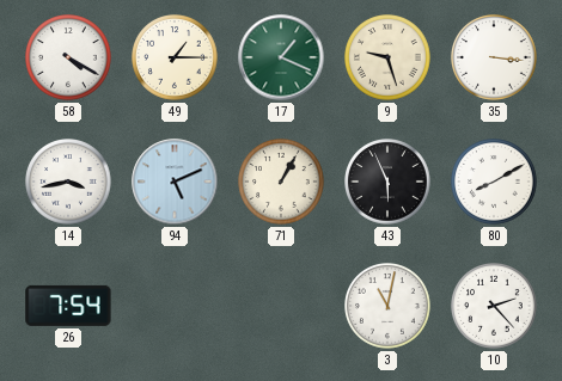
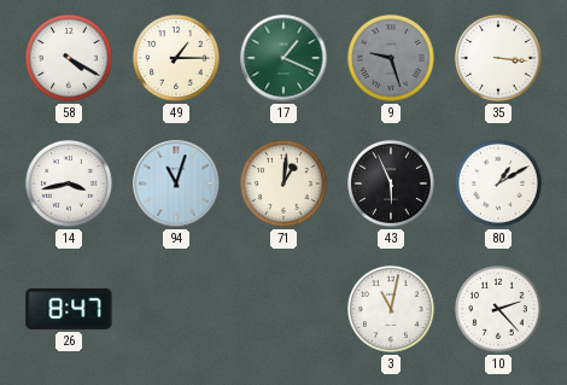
9 dial: cream -> grey (392, 59)
94: 5:11 -> 11:03 (176, 183)
71: 1:05 -> 1:01 (285, 185)
80: 8:10 -> 1:10 (499, 185)
26: 7:54 -> 8:47 (69, 309)
